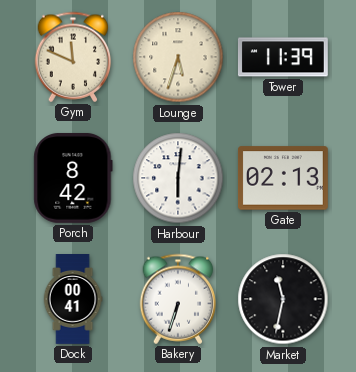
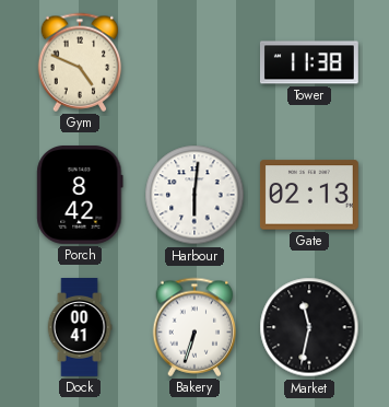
Gym: 11:49 -> 4:49 (80, 62)
Lounge: 5:33 -> none (178, 57)
Tower: 11:39 -> 11:38 (309, 62)
